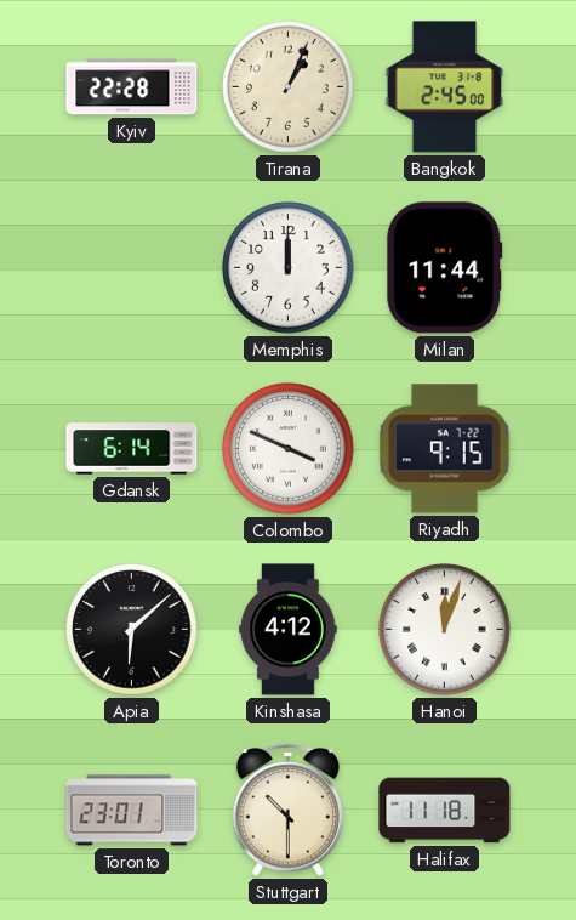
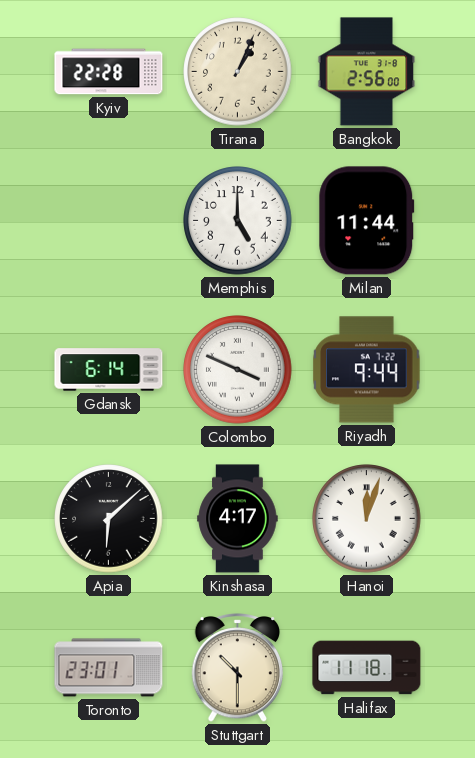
Bangkok: 2:45 -> 2:56 (367, 72)
Memphis: 12:00 -> 5:00 (238, 221)
Riyadh: 9:15 -> 9:44 (367, 370)
Kinshasa: 4:12 -> 4:17 (238, 519)
